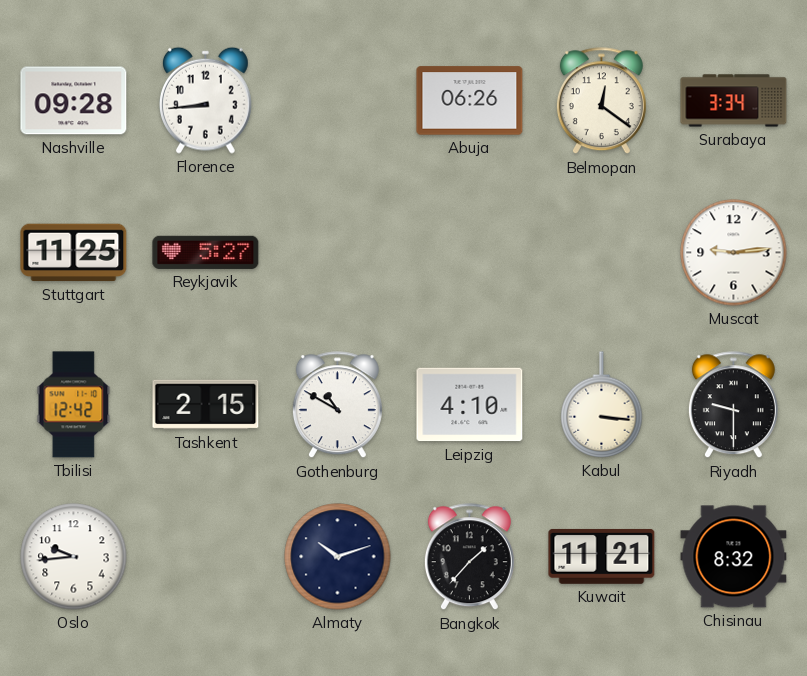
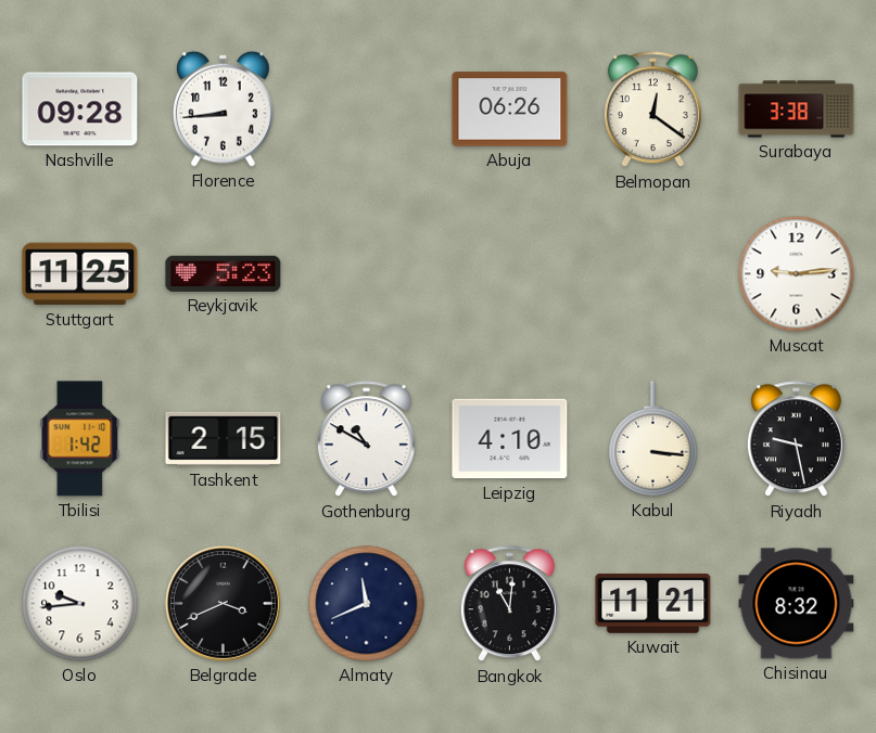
Surabaya: 3:34 -> 3:38 (797, 110)
Reykjavik: 5:27 -> 5:23 (224, 273)
Tbilisi: 12:42 -> 1:42 (80, 439)
Riyadh: 9:30 -> 9:28 (796, 439)
Belgrade: none -> 3:41 (223, 603)
Almaty: 10:12 -> 11:41 (367, 604)
Bangkok: 1:37 -> 11:01 (509, 604)
